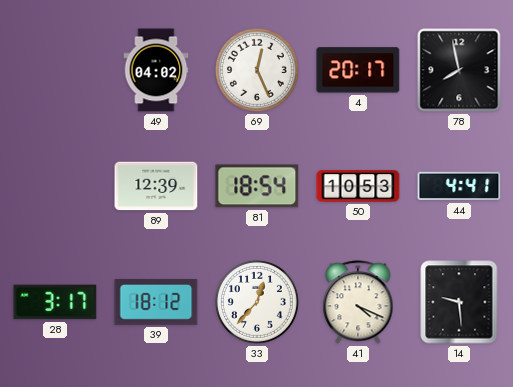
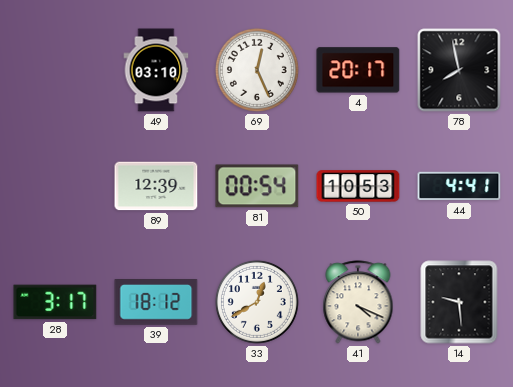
49: 04:02 -> 03:10 (156, 70)
81: 18:54 -> 00:54 (257, 186)
33: 12:37 -> 12:40 (257, 302)
